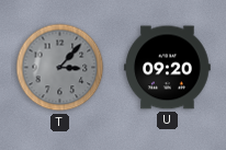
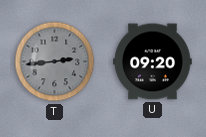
T: 3:07 -> 2:44 (55, 62)
